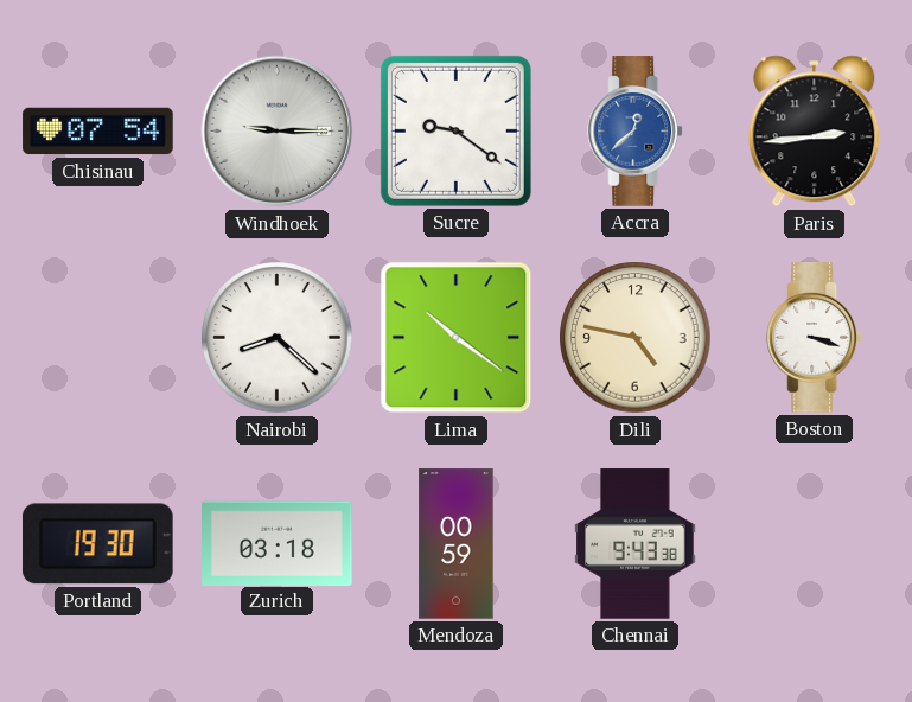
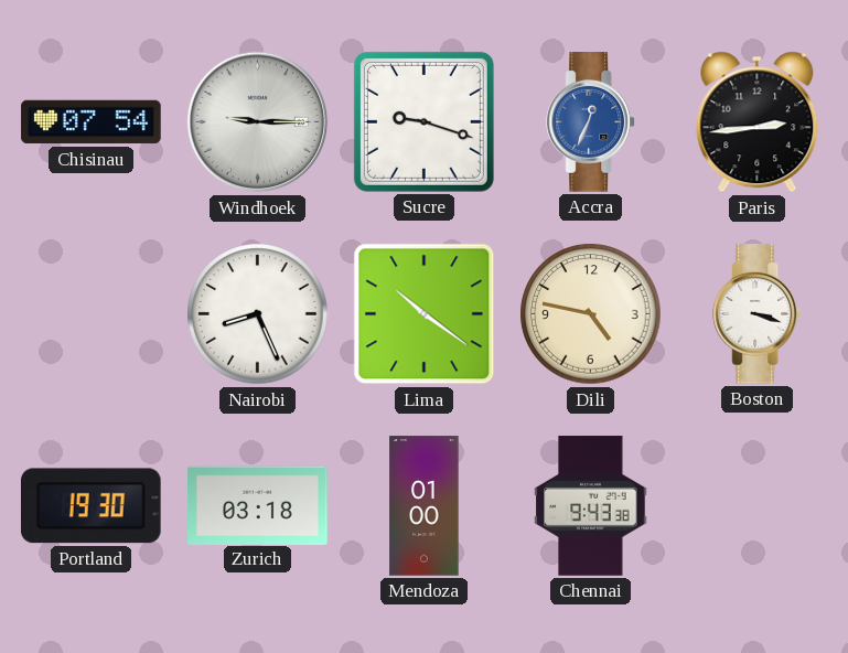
Sucre: 9:21 -> 9:18 (423, 121)
Accra: 12:38 -> 12:34 (591, 122)
Nairobi: 8:22 -> 8:26 (258, 314)
Mendoza: 00:59 -> 01:00 (425, 506)
